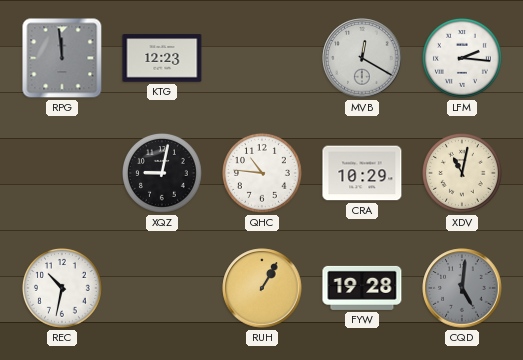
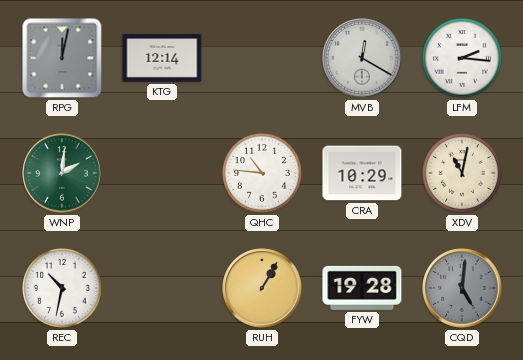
RPG: 11:59 -> 12:02 (62, 58)
KTG: 12:23 -> 12:14 (162, 58)
WNP: none -> 2:01 (62, 173)
XQZ: 9:02 -> none (162, 173)
